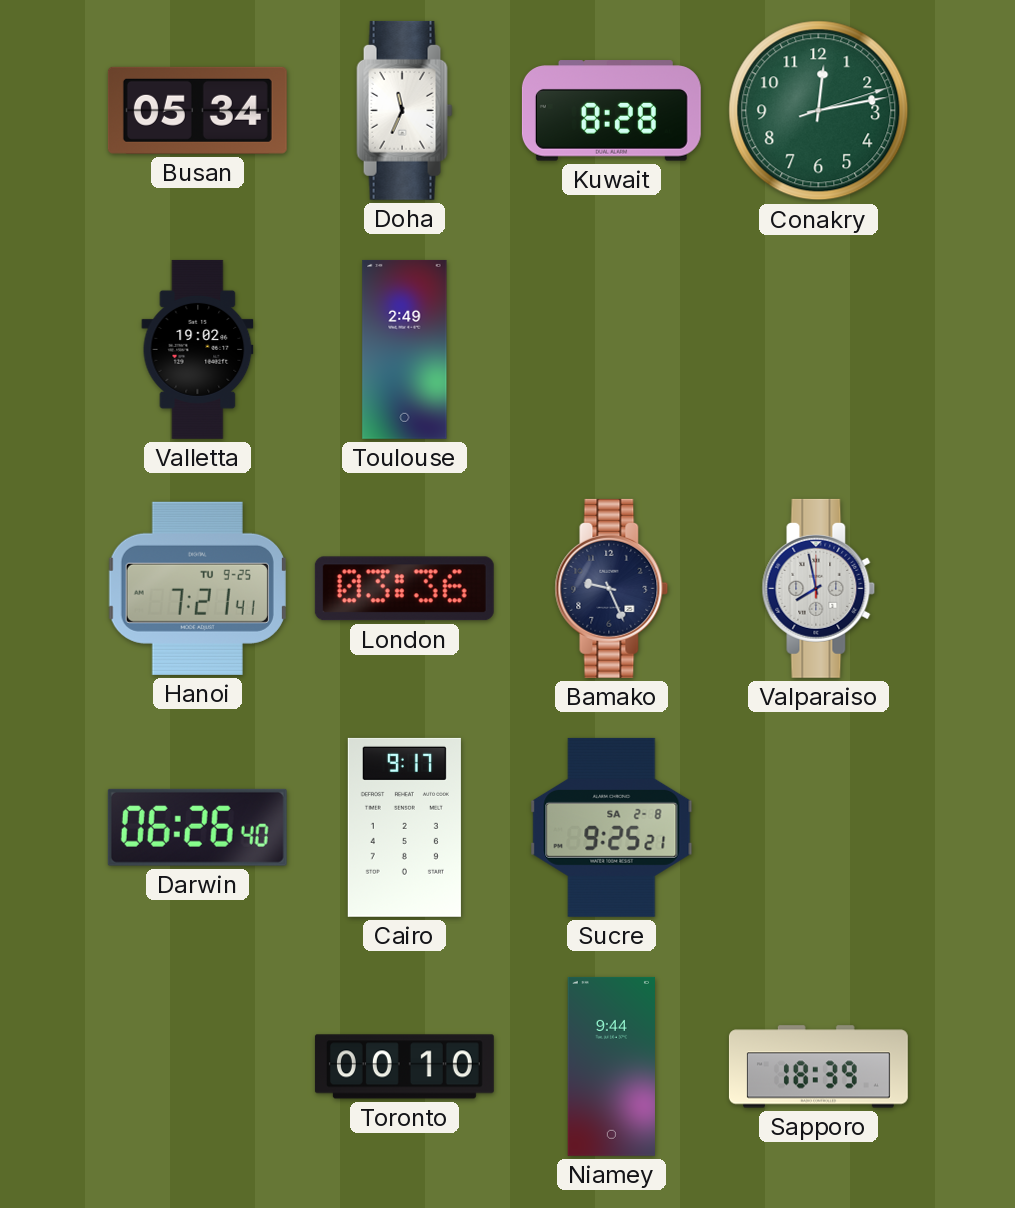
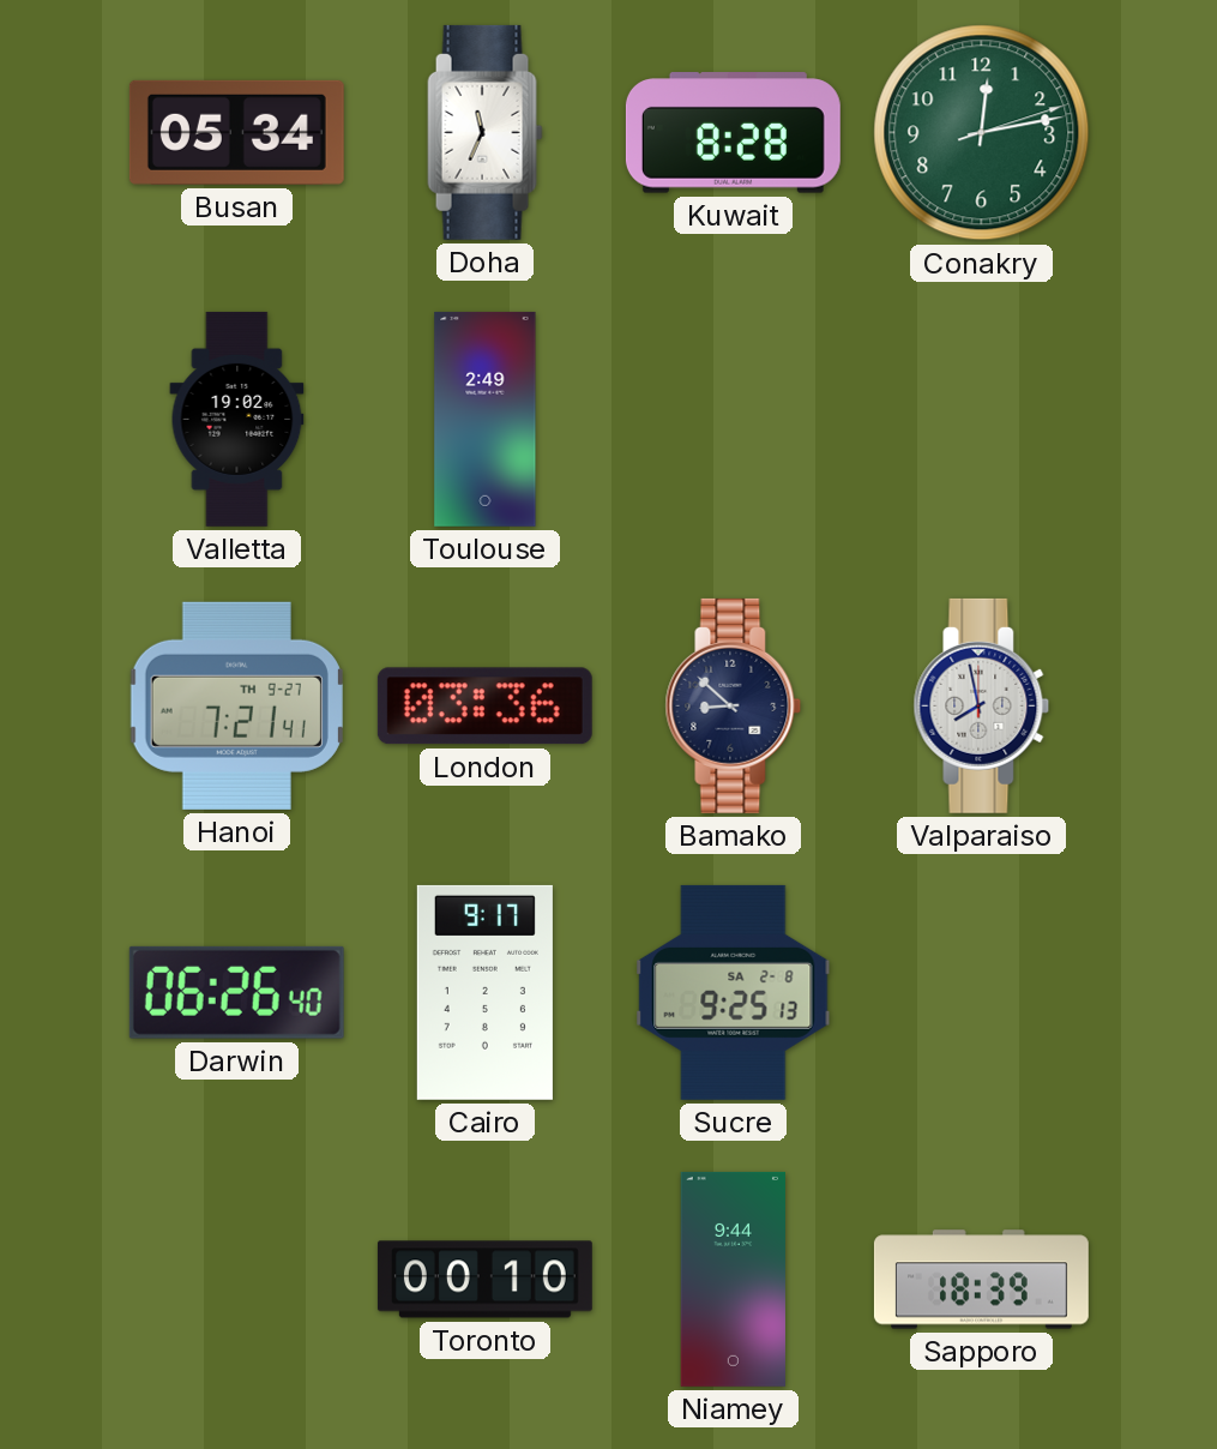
Hanoi date: TU 9-25 -> TH 9-27 (236, 705)
Bamako: 9:26 -> 8:52 (734, 705)
Sucre: 9:25:21 -> 9:25:13 (734, 992)
